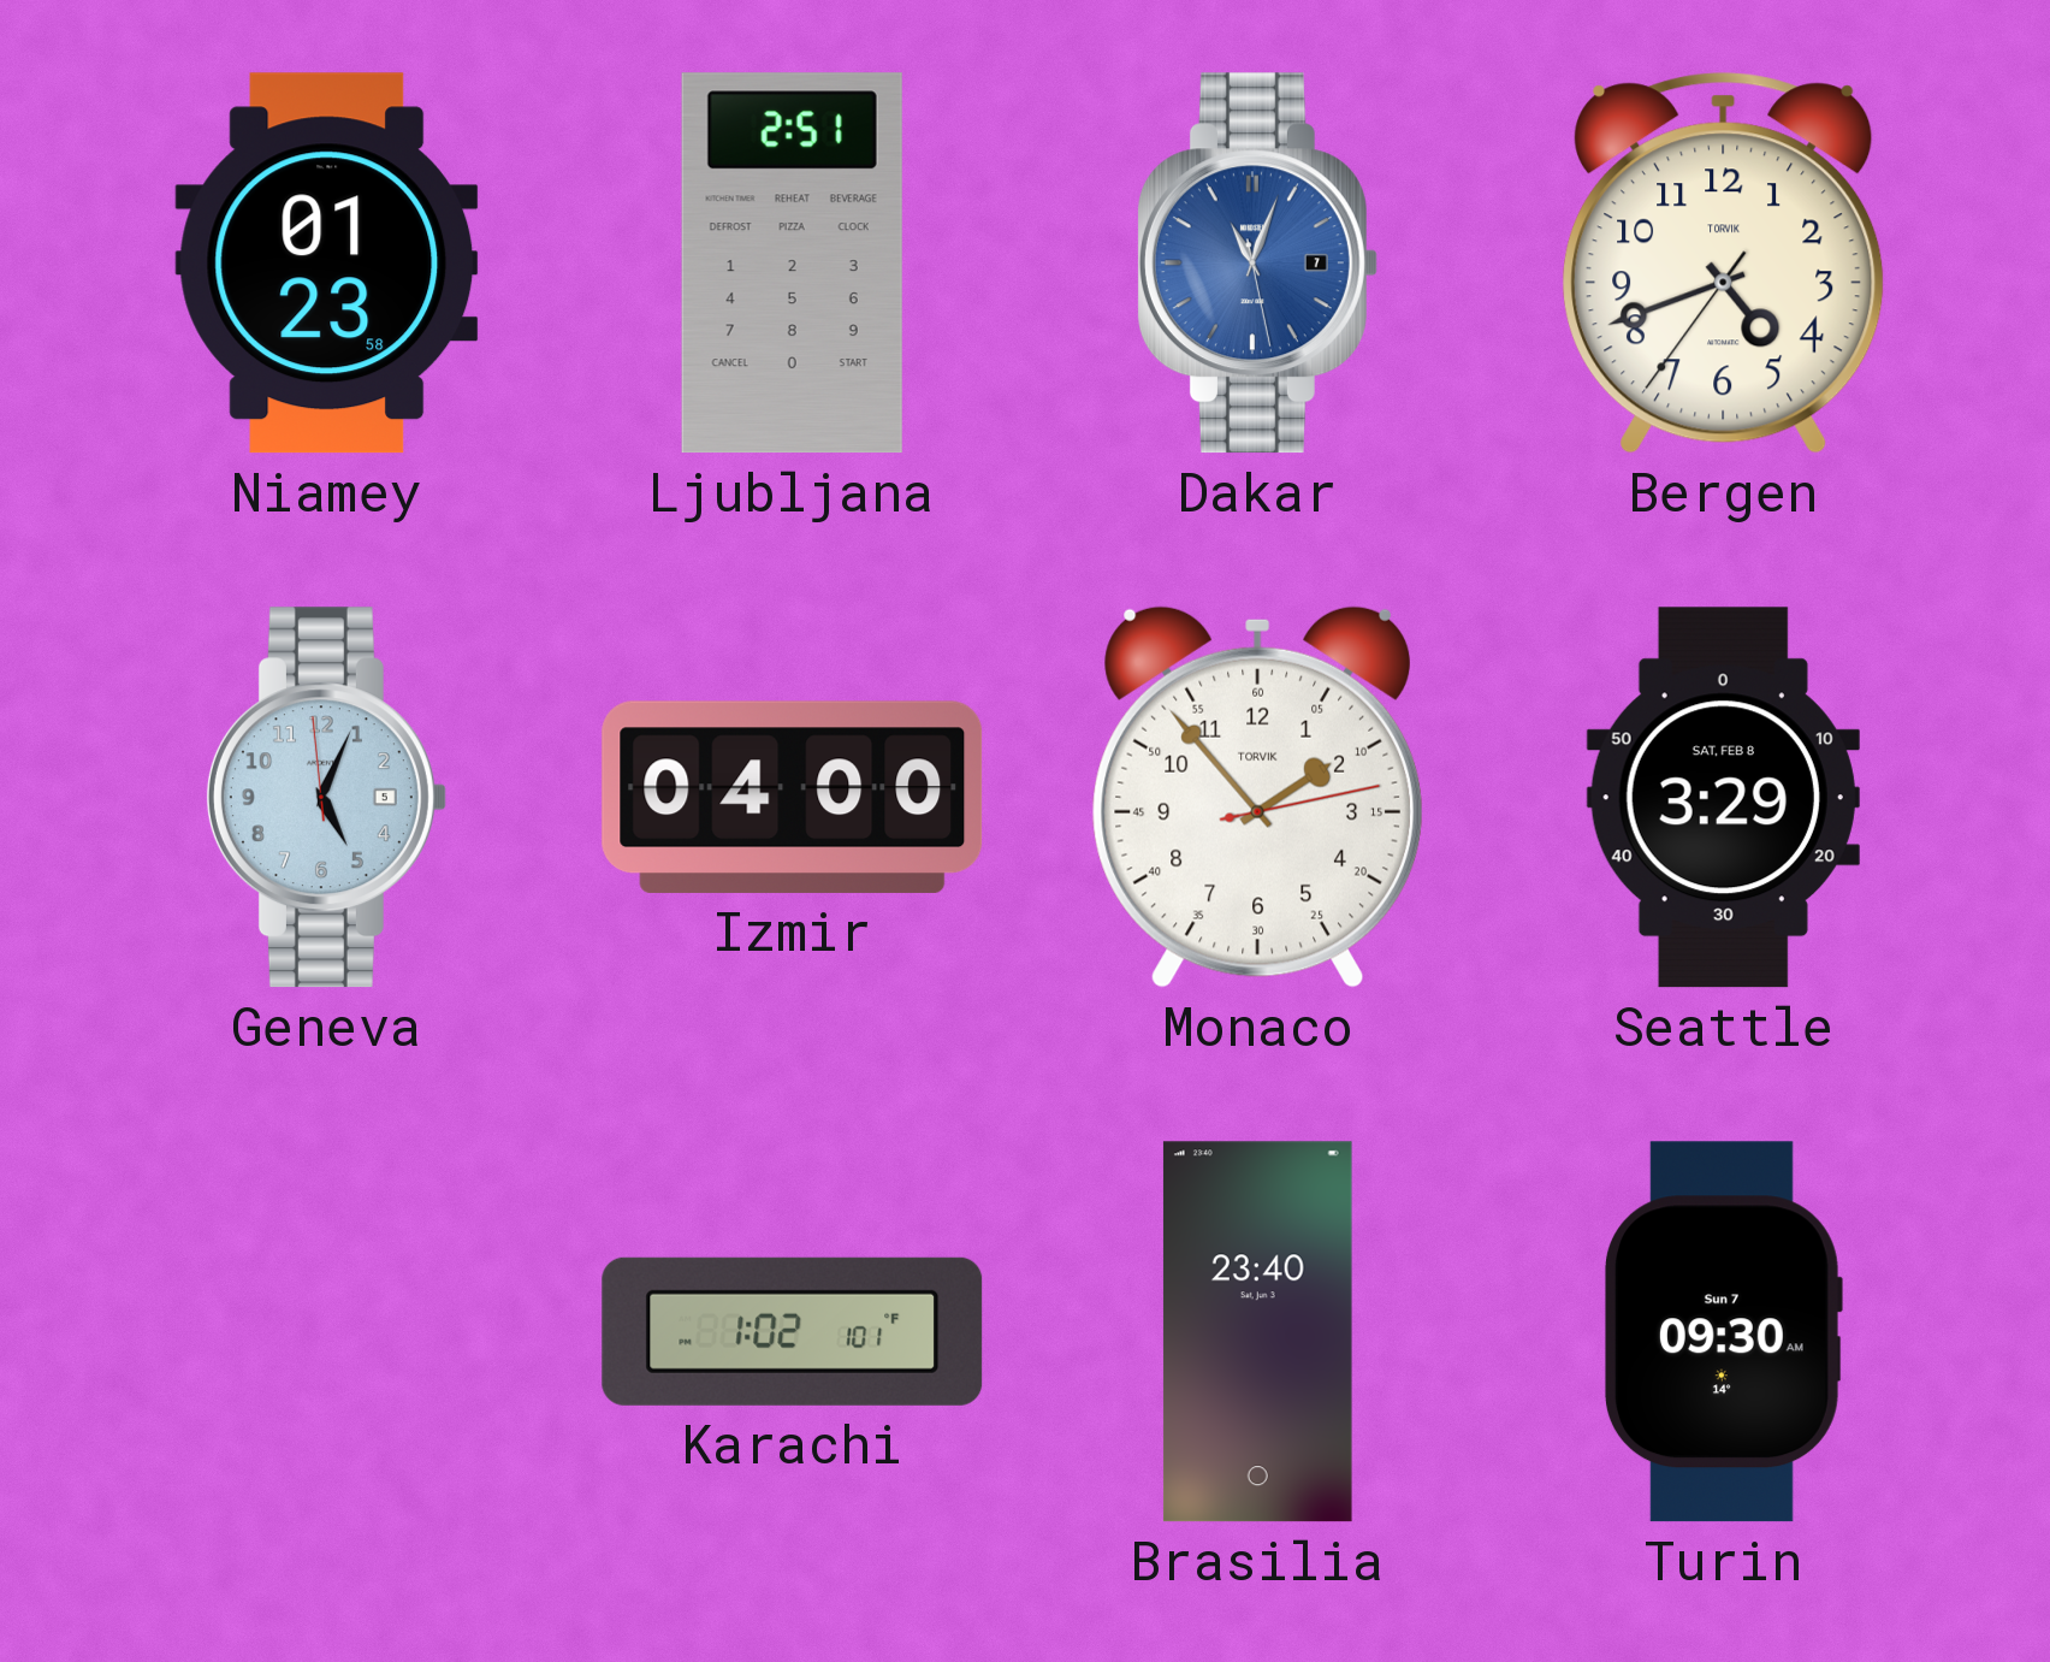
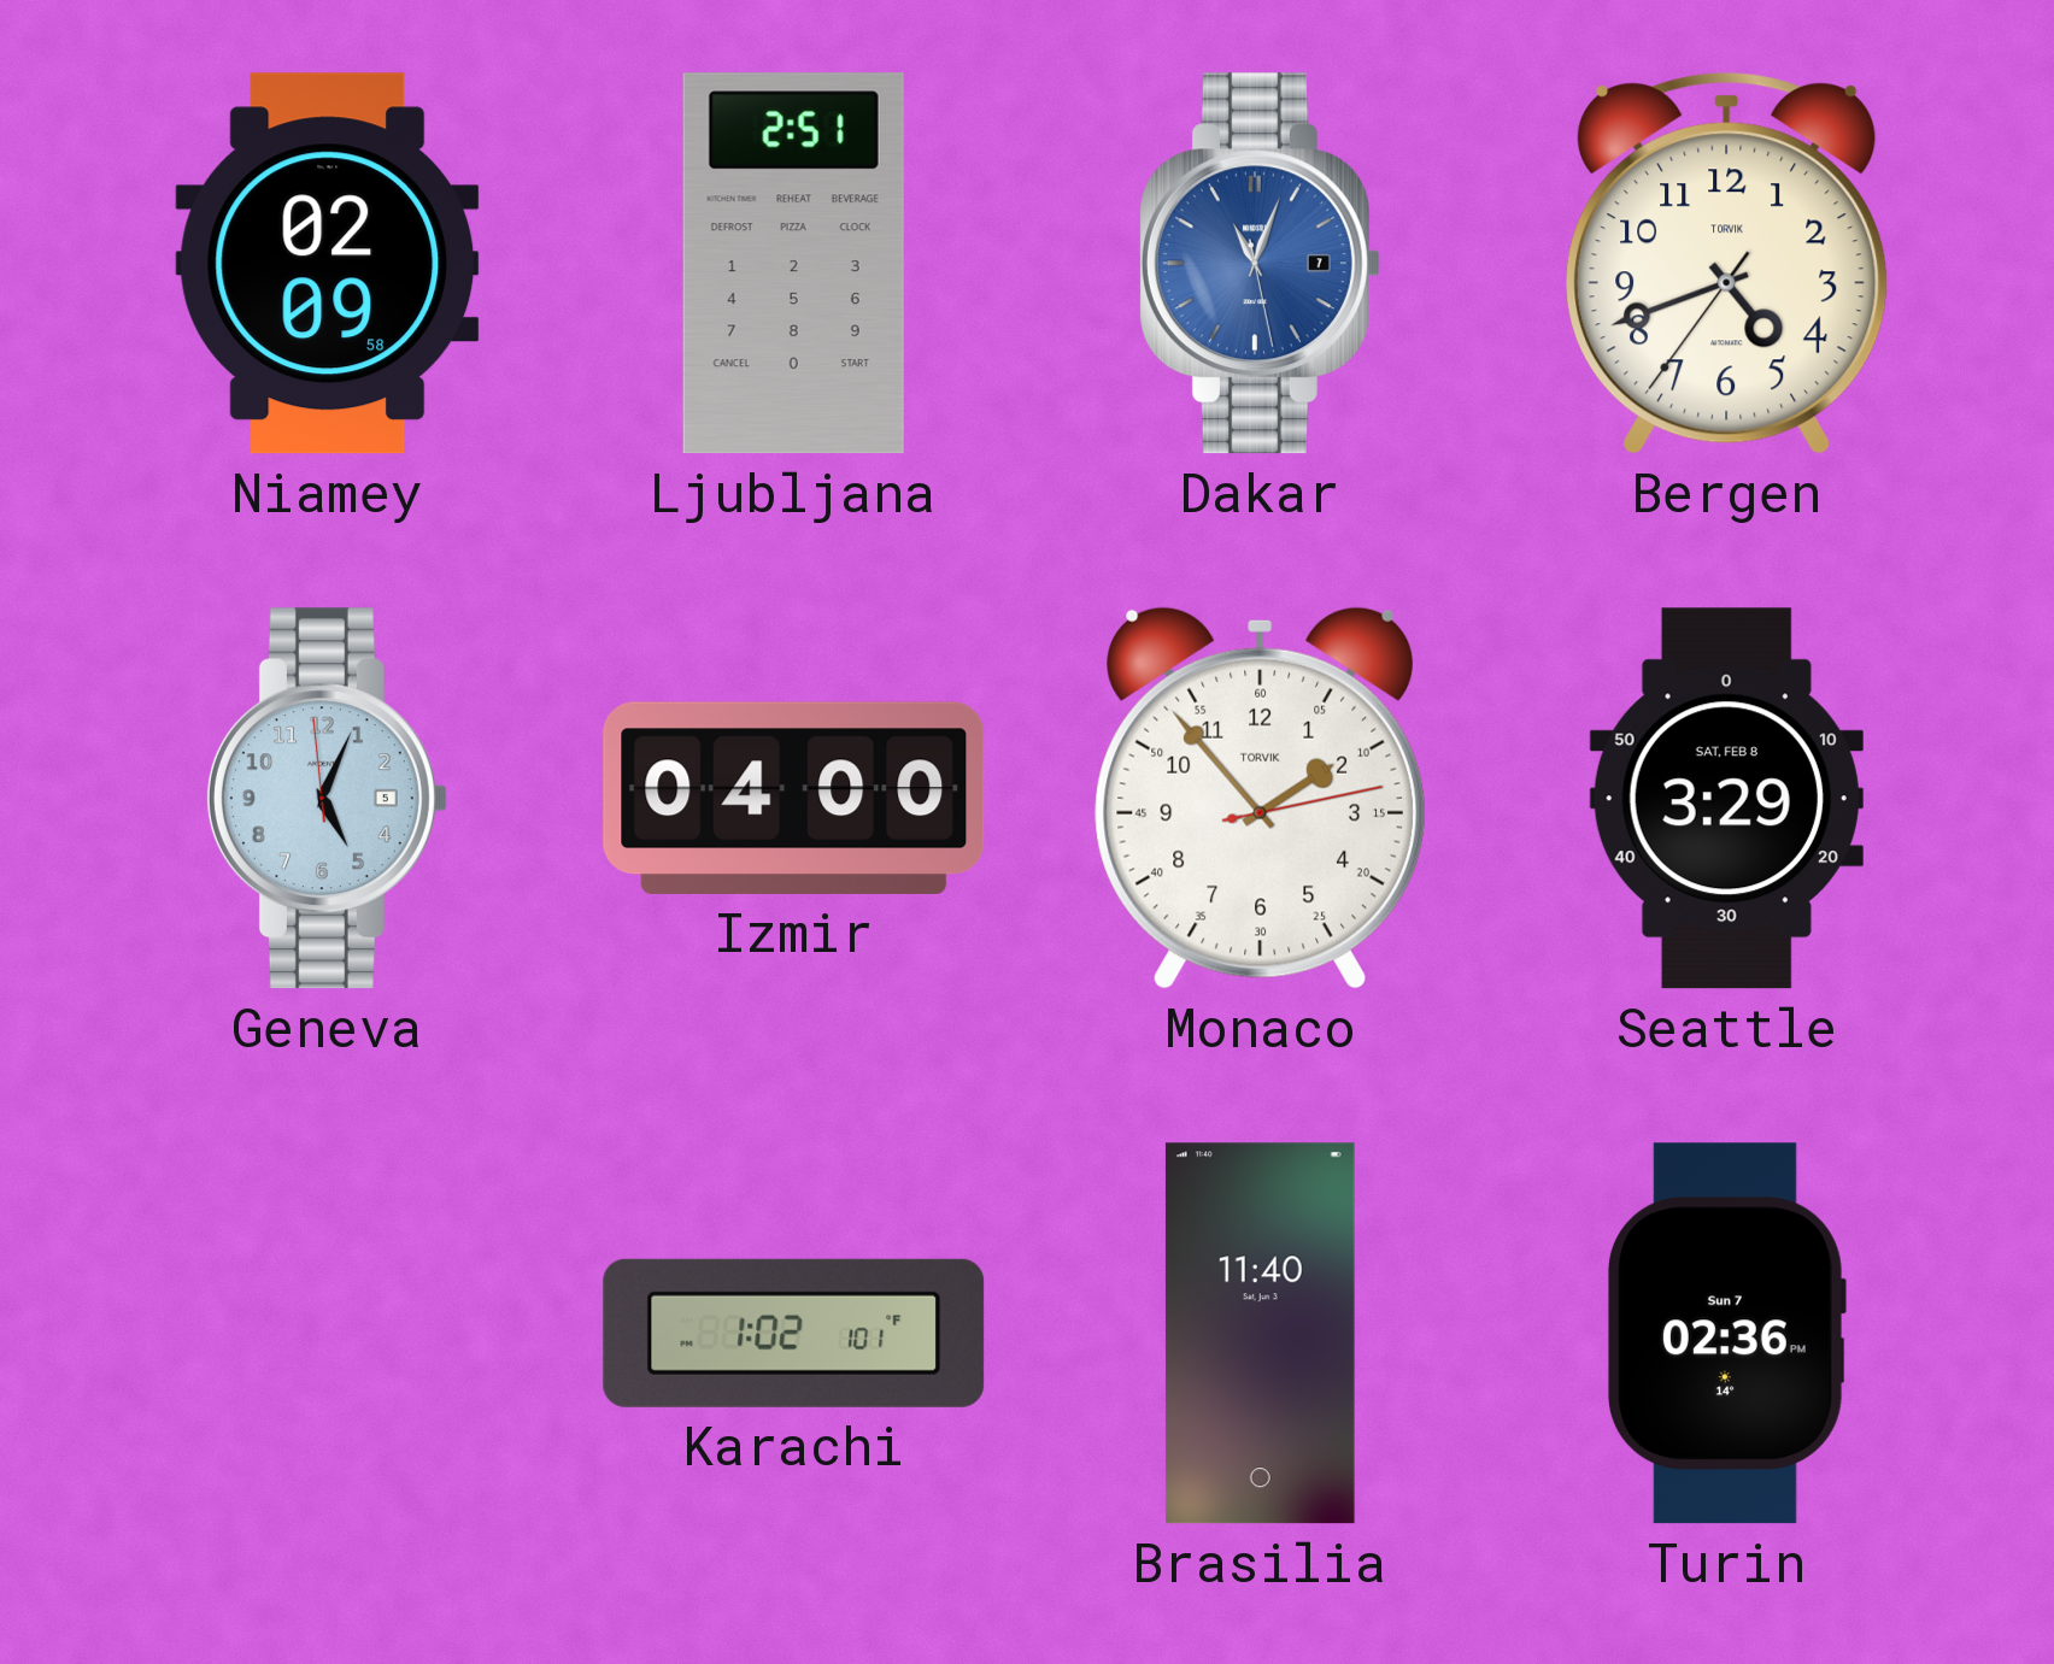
Niamey: 01:23 -> 02:09 (328, 264)
Brasilia: 23:40 -> 11:40 (1260, 1334)
Turin: 09:30 -> 02:36 (1727, 1334)
